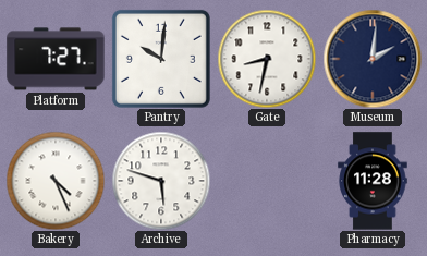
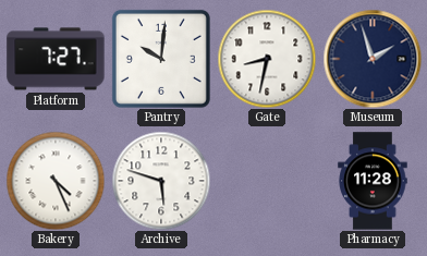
Museum: 2:01 -> 1:57 (373, 59)
